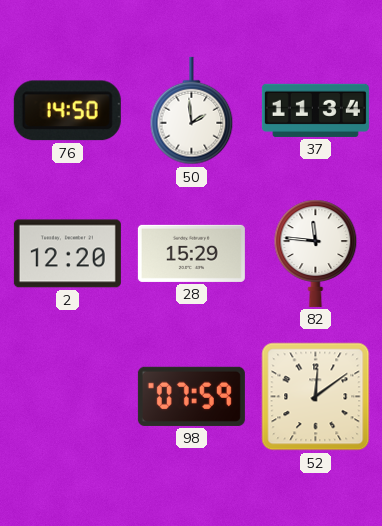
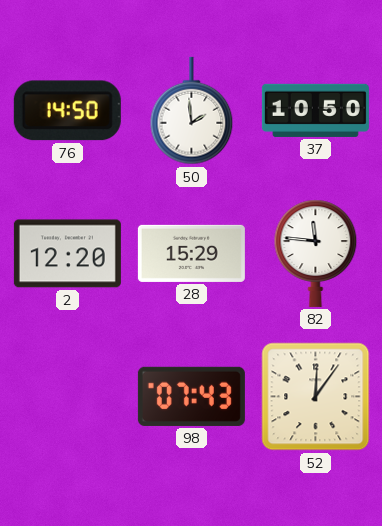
37: 11:34 -> 10:50 (315, 110)
98: 07:59 -> 07:43 (191, 396)
52: 12:09 -> 12:06 (316, 397)
